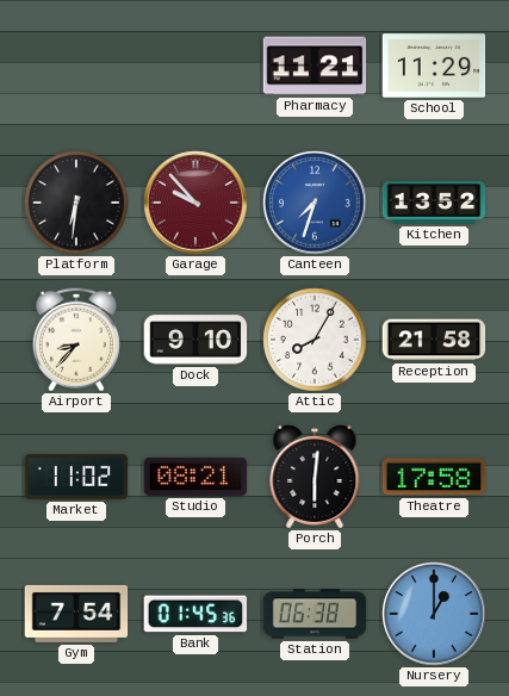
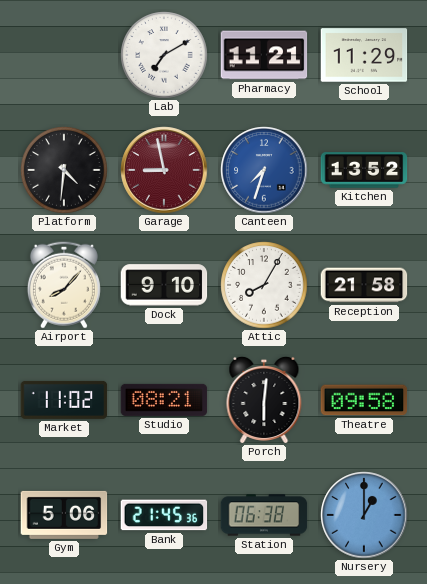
Lab: none -> 7:10 (164, 55)
Platform: 6:31 -> 4:31 (64, 170)
Garage: 9:53 -> 8:58 (164, 170)
Airport: 8:37 -> 8:07 (64, 285)
Theatre: 17:58 -> 09:58 (364, 400)
Gym: 7:54 -> 5:06 (64, 515)
Bank: 01:45 -> 21:45 (164, 515)
